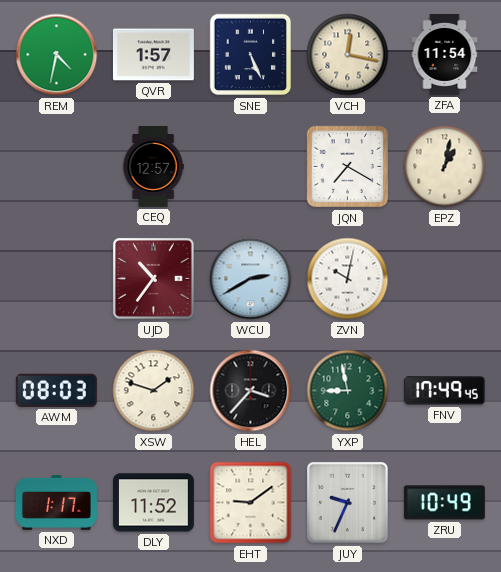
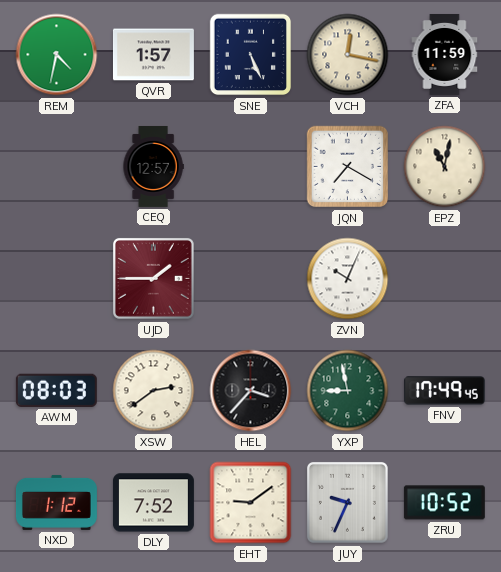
ZFA: 11:54 -> 11:59 (445, 54)
EPZ: 1:02 -> 11:02 (445, 167)
UJD: 10:36 -> 1:45 (153, 278)
WCU: 2:40 -> none (251, 279)
ZVN: 10:02 -> 10:04 (348, 279)
XSW: 1:48 -> 2:39 (154, 391)
NXD: 1:17 -> 1:12 (56, 502)
DLY: 11:52 -> 7:52 (153, 503)
ZRU: 10:49 -> 10:52 (444, 503)
